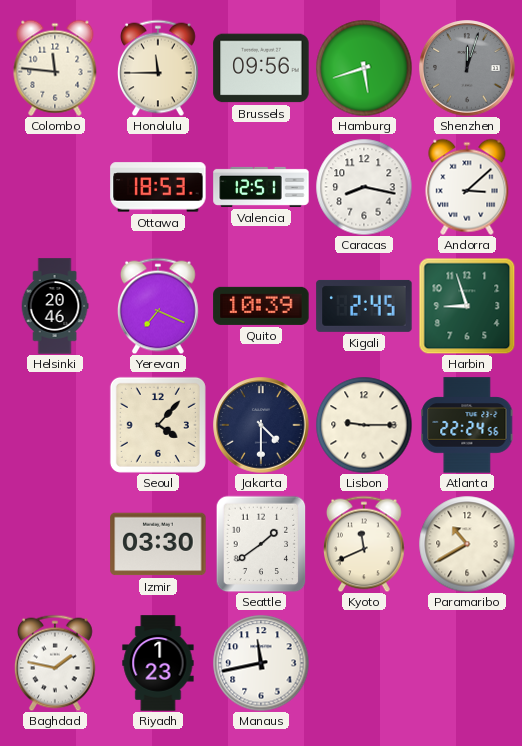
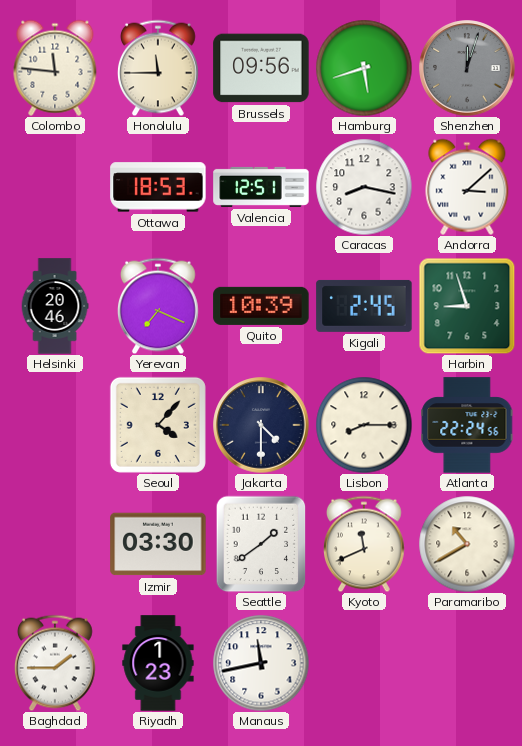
Lisbon: 9:15 -> 8:15 (364, 425)
Baghdad: 1:47 -> 1:45 (56, 663)
